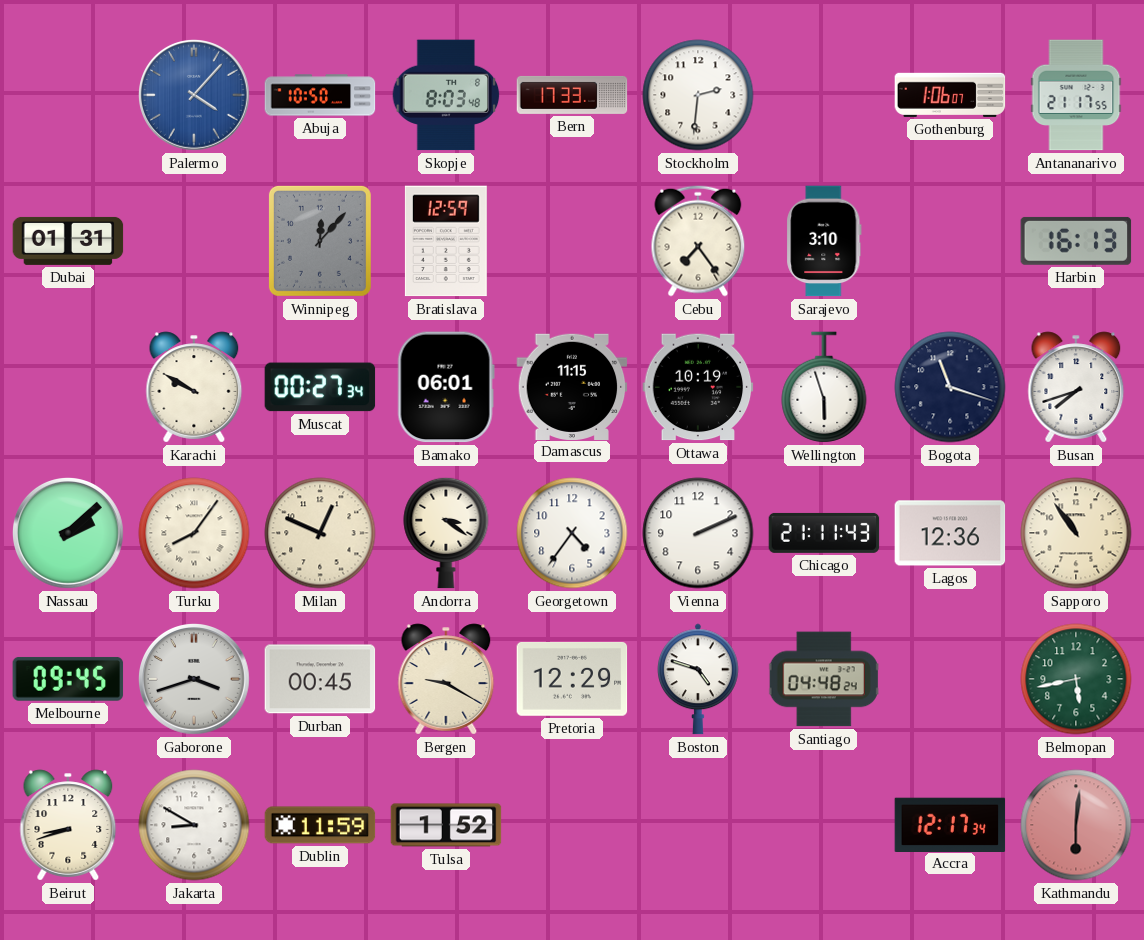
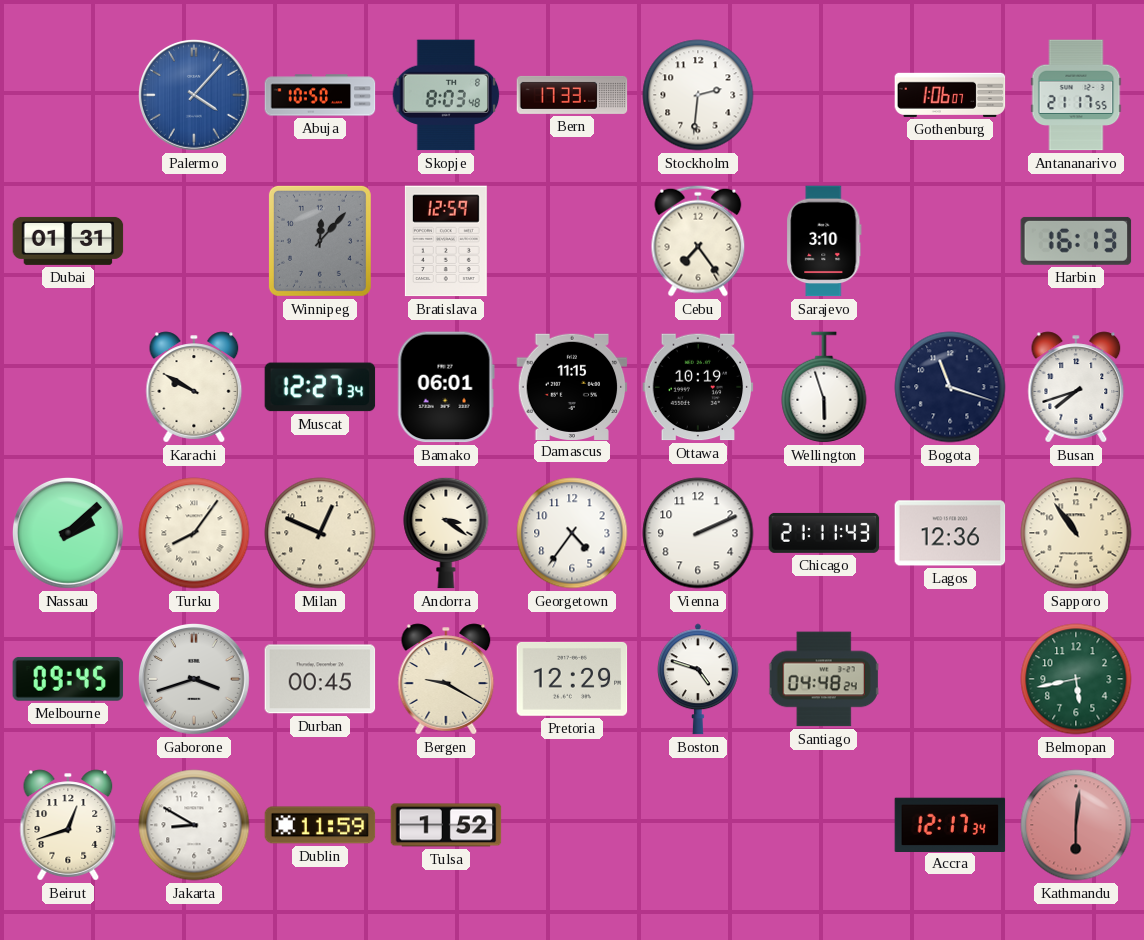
Muscat: 00:27 -> 12:27 (320, 387)
Beirut: 8:42 -> 12:42 (68, 825)
